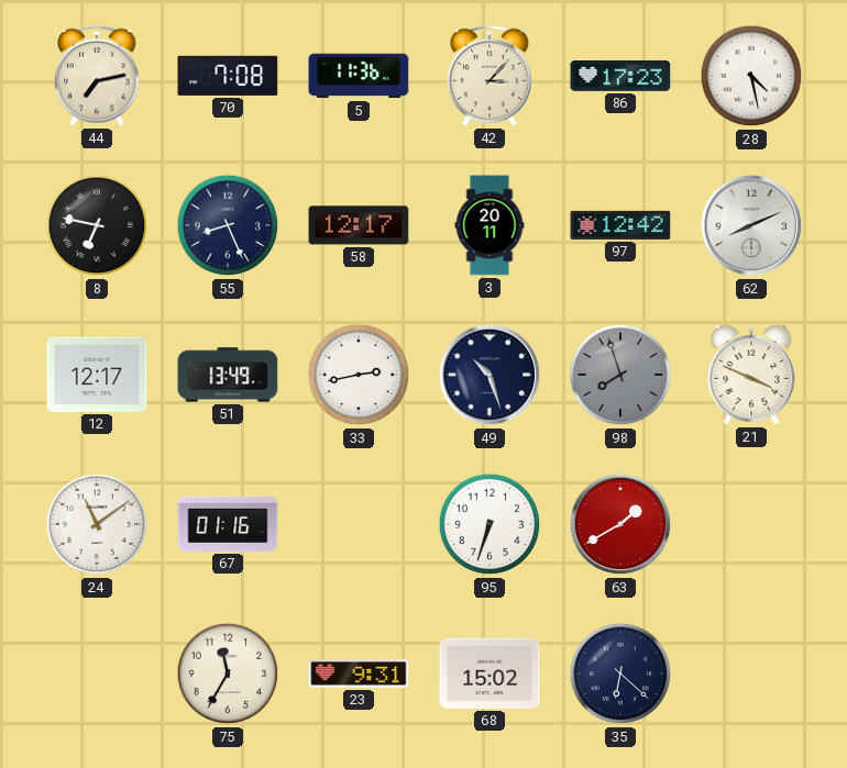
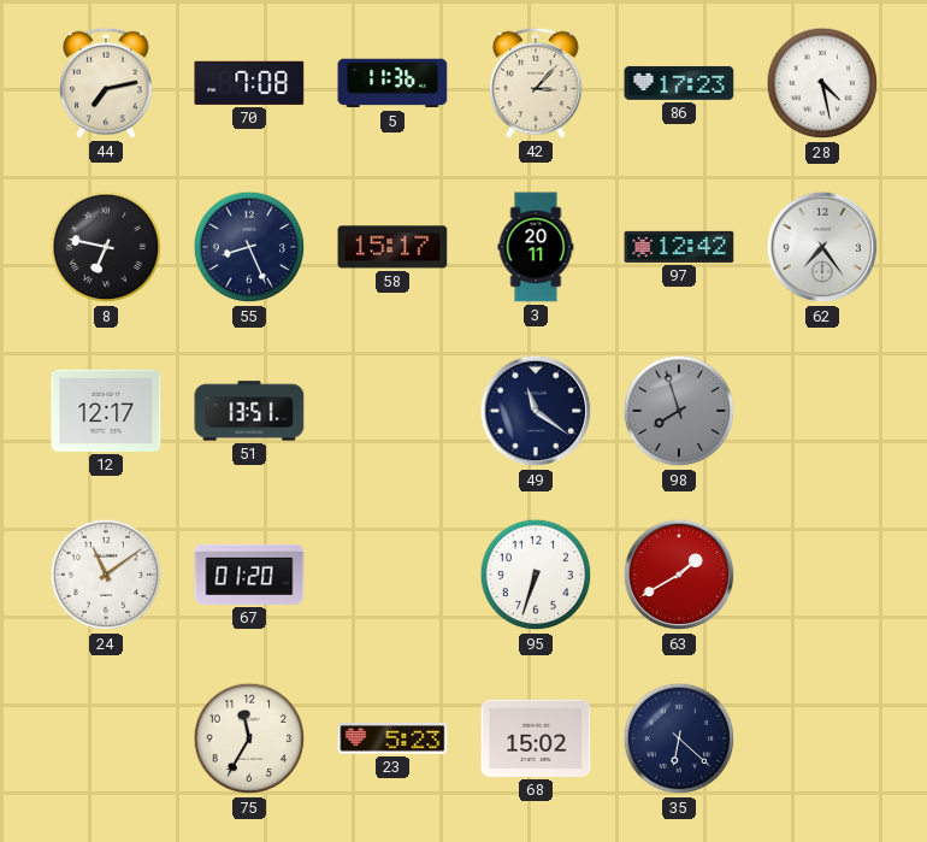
58: 12:17 -> 15:17 (392, 247)
62: 8:11 -> 7:24 (822, 247)
51: 13:49 -> 13:51 (249, 411)
33: 2:43 -> none (359, 375)
49: 10:27 -> 11:21 (536, 411)
21: 3:49 -> none (751, 375)
67: 01:16 -> 01:20 (249, 575)
23: 9:31 -> 5:23 (392, 738)
